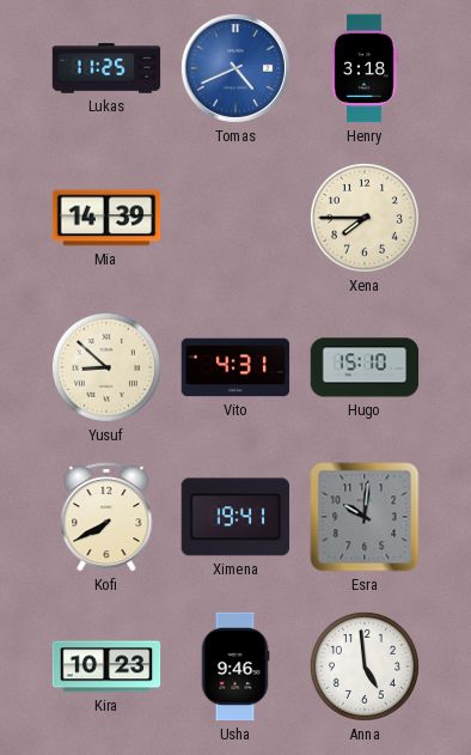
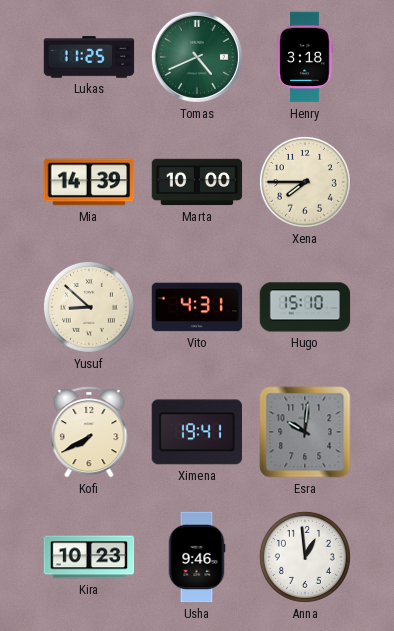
Tomas dial: blue -> green (197, 57)
Marta: none -> 10:00 (197, 182)
Anna: 4:59 -> 12:59 (305, 557)
